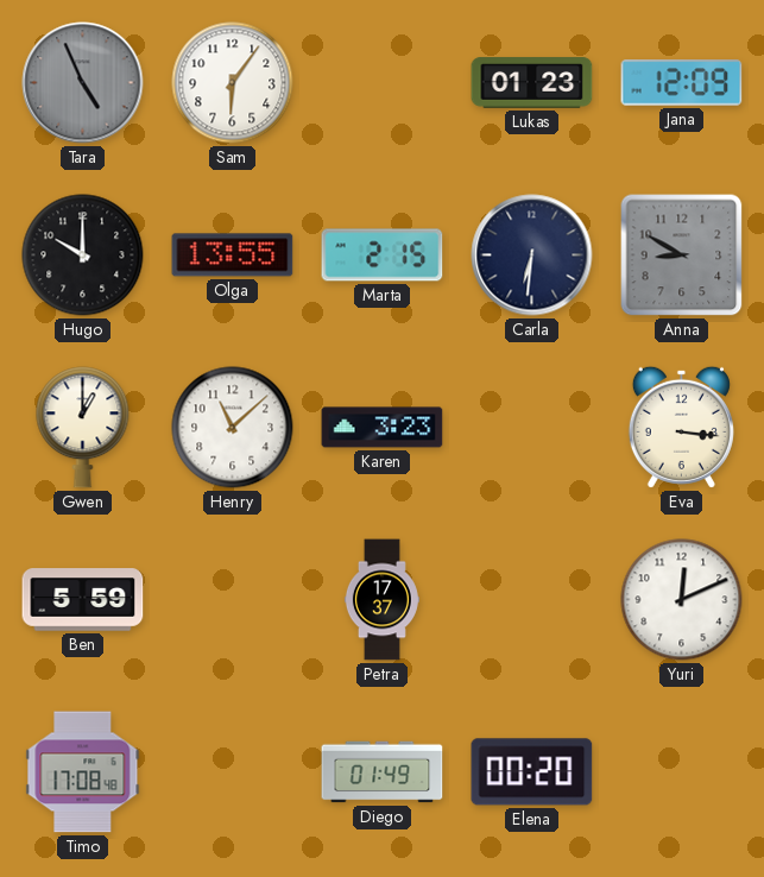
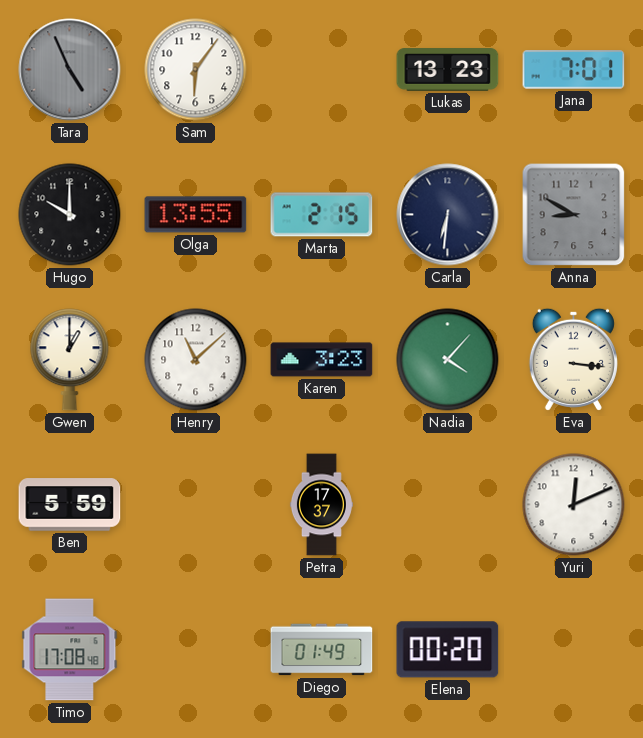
Lukas: 01:23 -> 13:23 (448, 70)
Jana: 12:09 -> 7:01 (574, 70)
Nadia: none -> 4:07 (448, 360)
